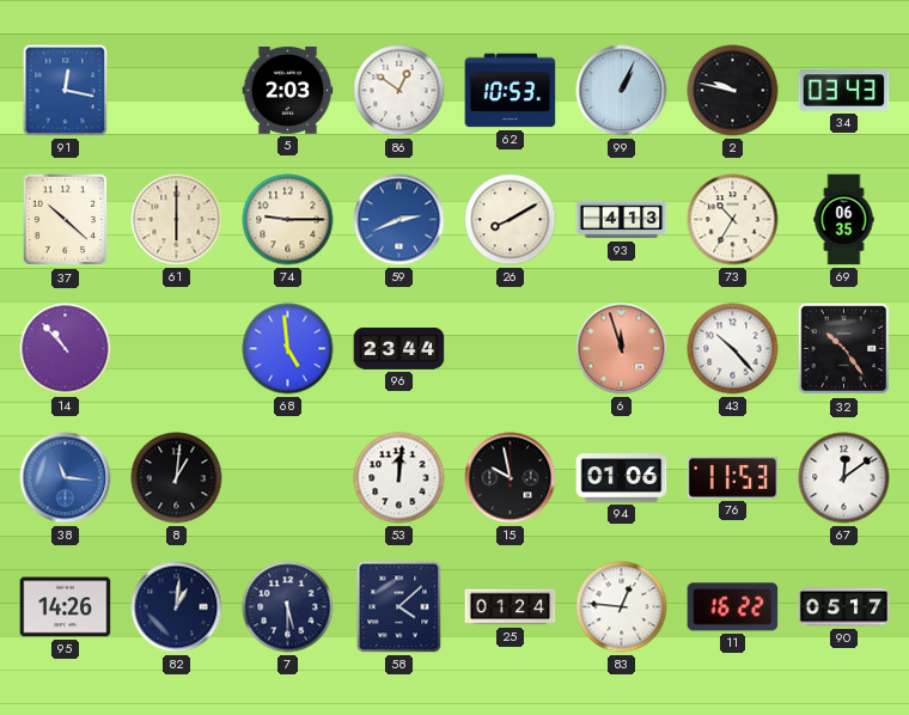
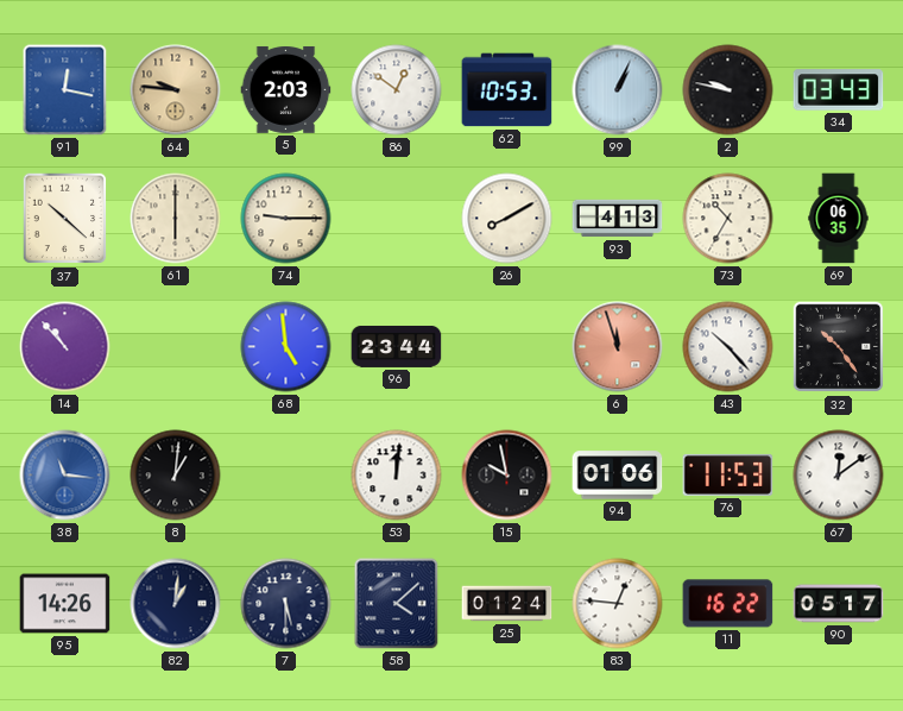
64: none -> 9:46 (176, 90)
59: 2:41 -> none (399, 220)
